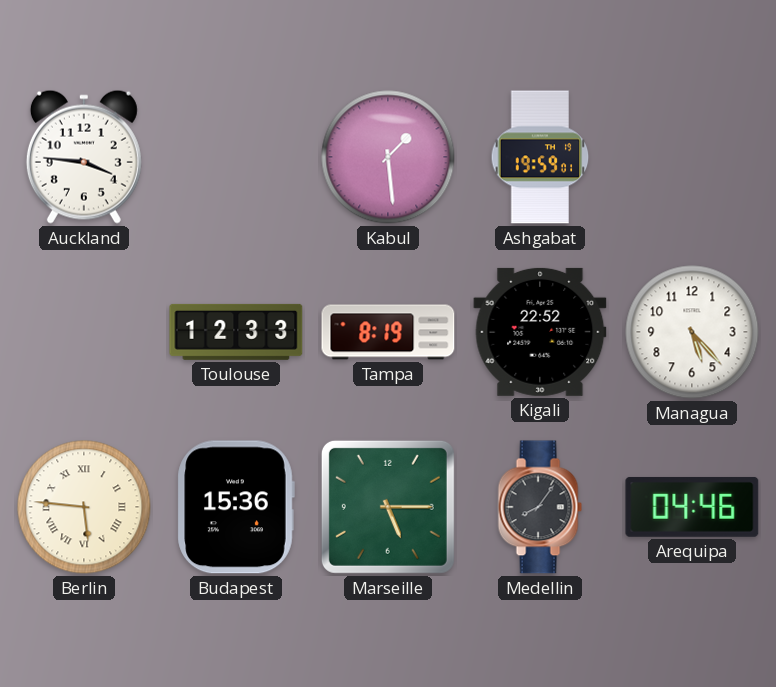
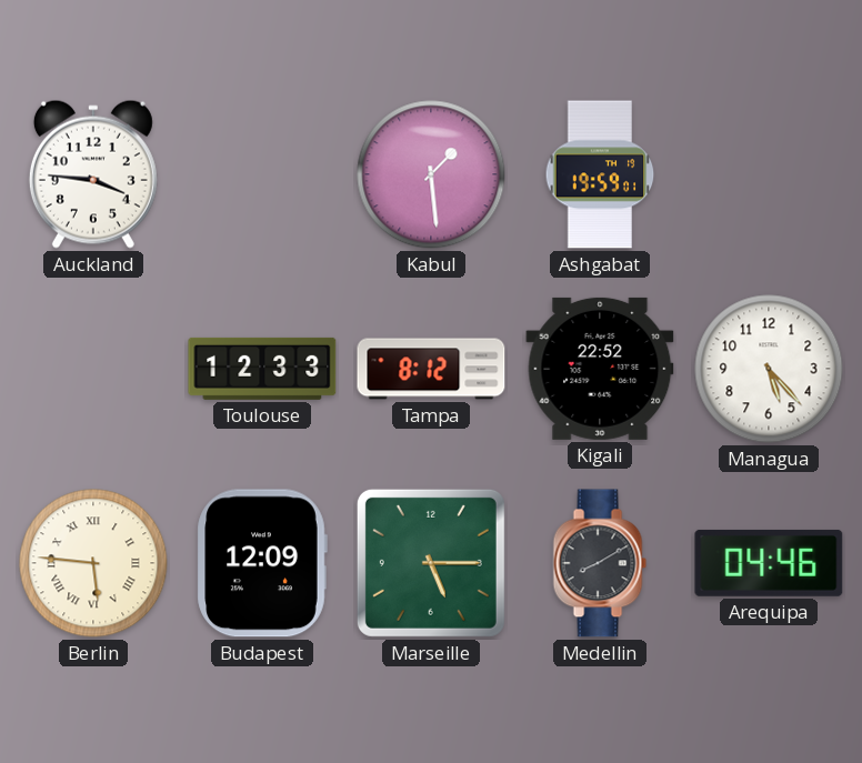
Tampa: 8:19 -> 8:12 (431, 369)
Budapest: 15:36 -> 12:09 (262, 563)
Medellin: 8:06 -> 8:10 (600, 563)
